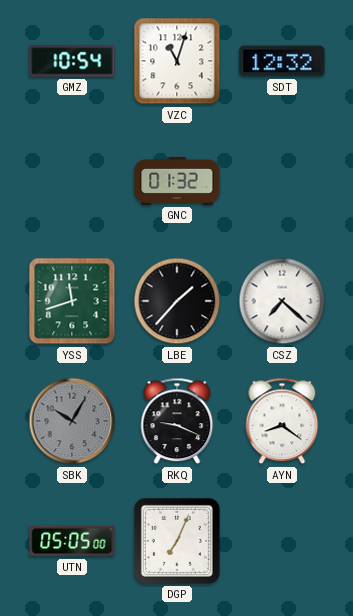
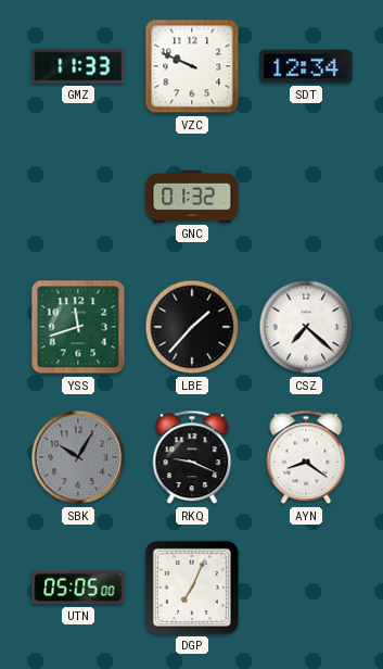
GMZ: 10:54 -> 11:33 (78, 66)
VZC: 11:03 -> 9:49 (192, 66)
SDT: 12:32 -> 12:34 (306, 66)
